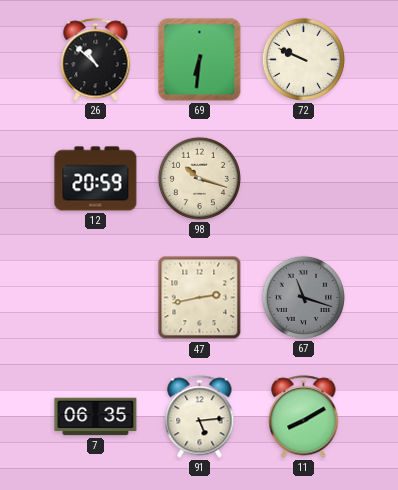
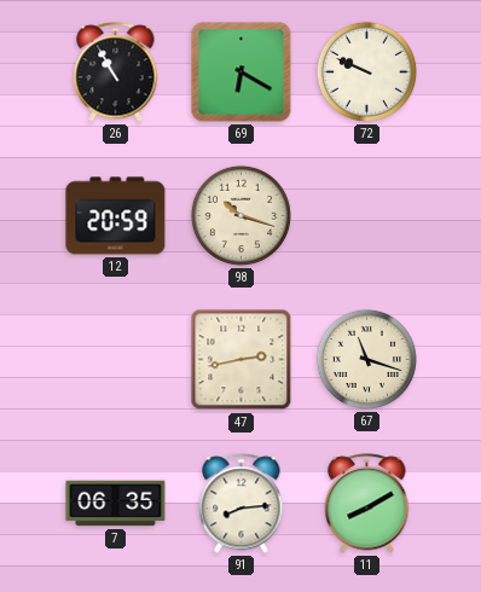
26: 10:52 -> 10:55 (116, 72)
69: 6:31 -> 6:20 (242, 72)
67 dial: grey -> cream (366, 359)
91: 5:14 -> 8:14 (242, 504)
